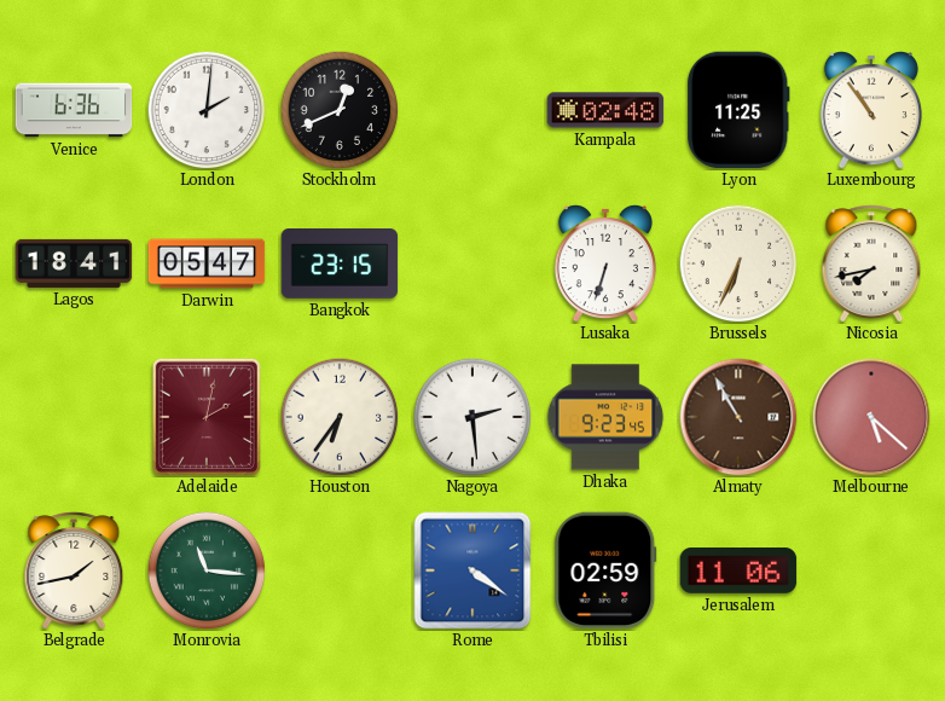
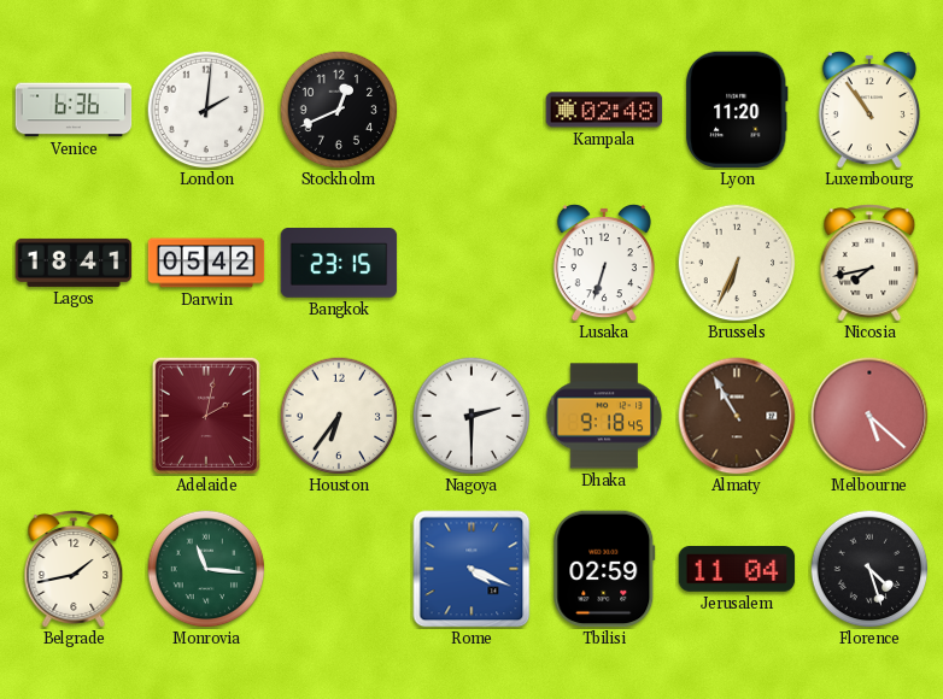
Lyon: 11:25 -> 11:20 (737, 110)
Darwin: 05:47 -> 05:42 (206, 263)
Nagoya: 2:29 -> 2:30 (471, 416)
Dhaka: 9:23 -> 9:18 (604, 416)
Rome: 4:21 -> 4:19 (471, 569)
Jerusalem: 11:06 -> 11:04 (737, 570)
Florence: none -> 4:27 (869, 569)
